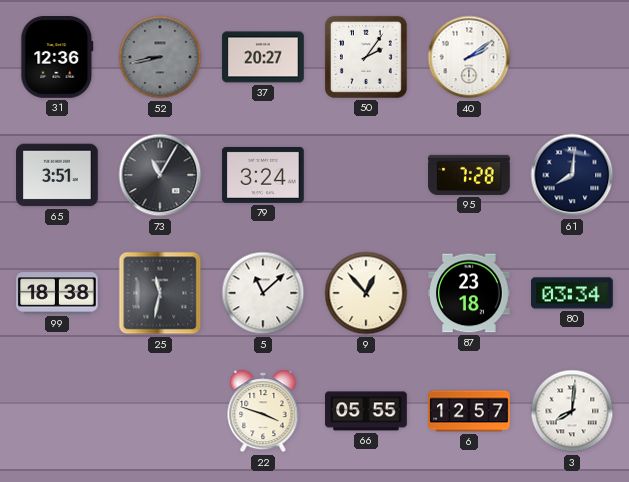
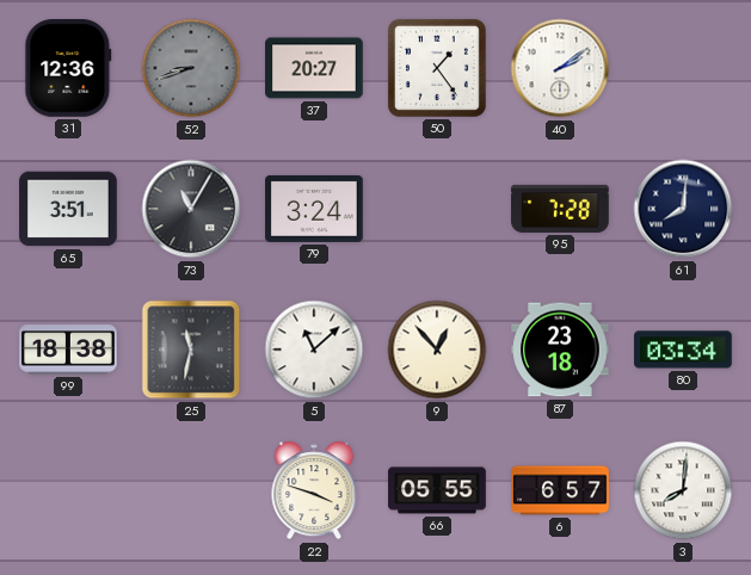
52: 8:43 -> 8:42 (191, 68)
50: 2:06 -> 1:24 (437, 68)
6: 12:57 -> 6:57 (560, 490)
